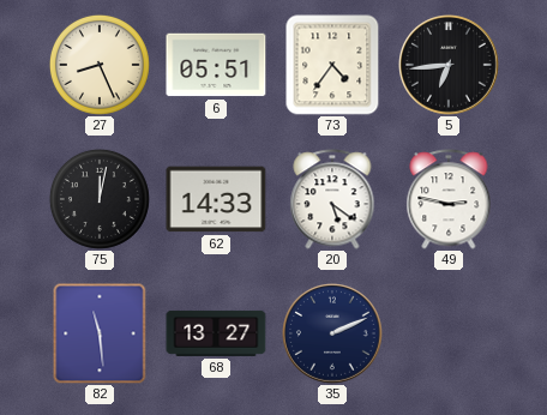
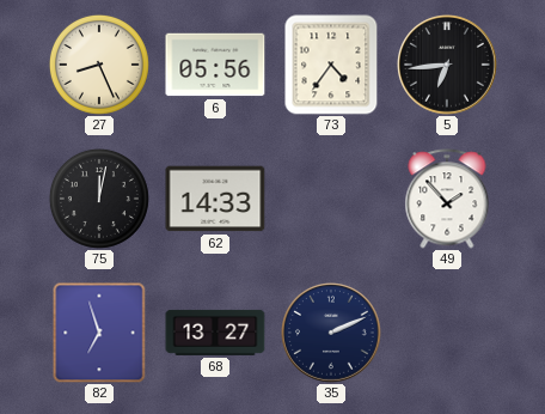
6: 05:51 -> 05:56 (215, 65)
20: 5:21 -> none (332, 199)
49: 2:47 -> 1:53 (447, 199)
82: 11:29 -> 6:57 (99, 333)
